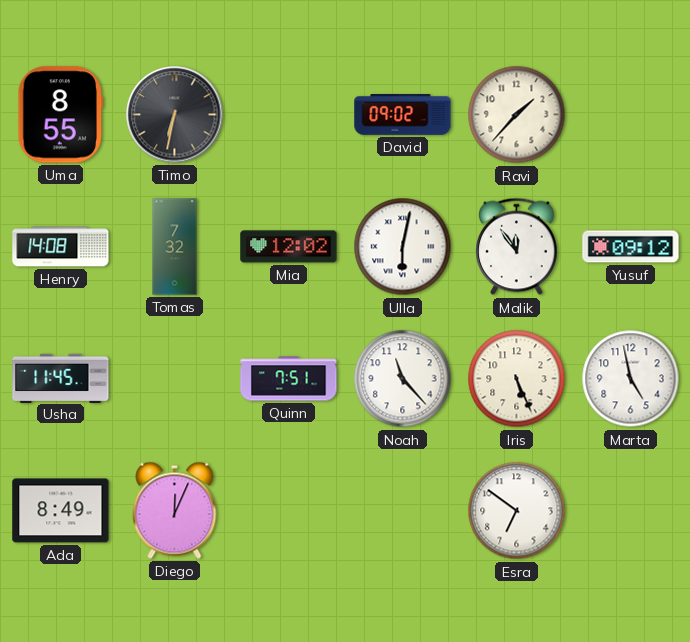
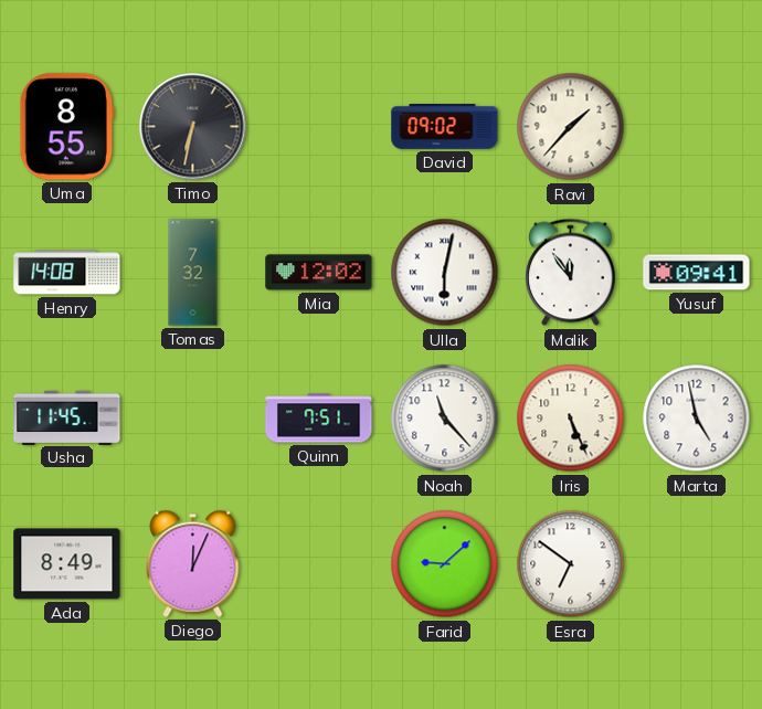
Yusuf: 09:12 -> 09:41 (697, 273)
Farid: none -> 9:08 (445, 564)
